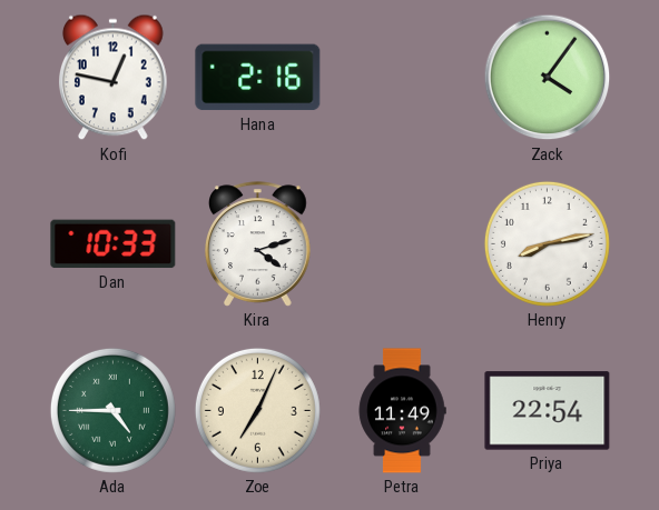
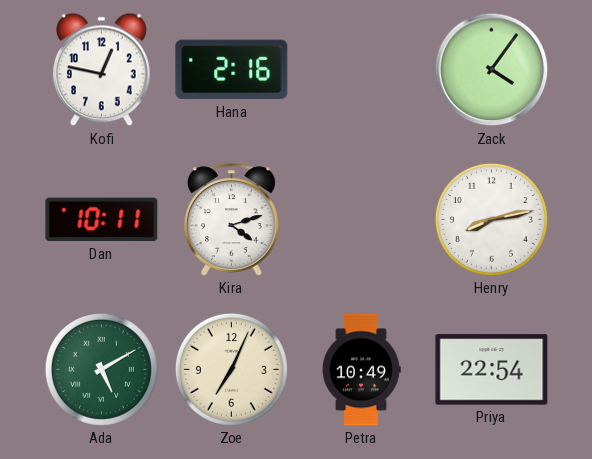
Dan: 10:33 -> 10:11 (102, 220)
Ada: 4:45 -> 5:10 (101, 369)
Petra: 11:49 -> 10:49 (361, 370)
